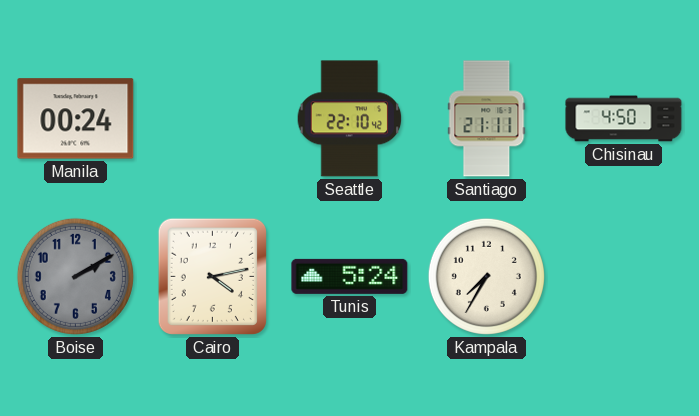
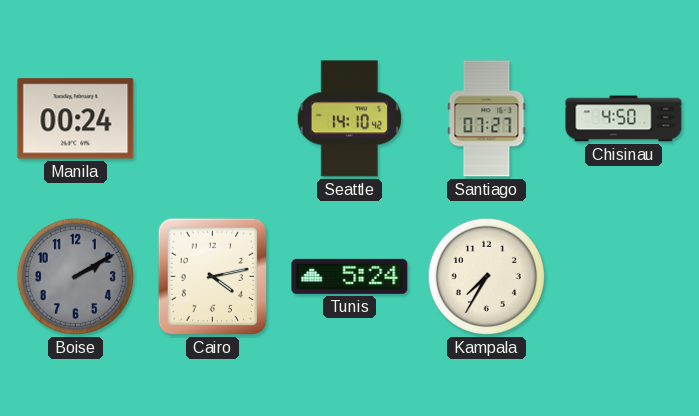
Seattle: 22:10 -> 14:10 (350, 119)
Santiago: 21:11 -> 07:27 (487, 119)
